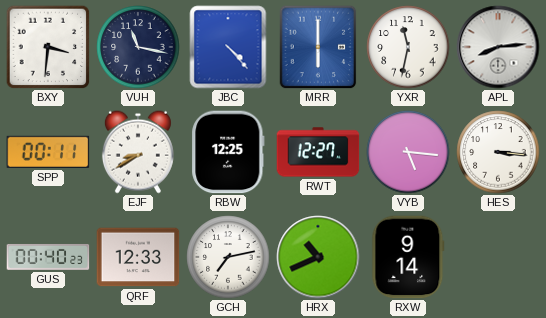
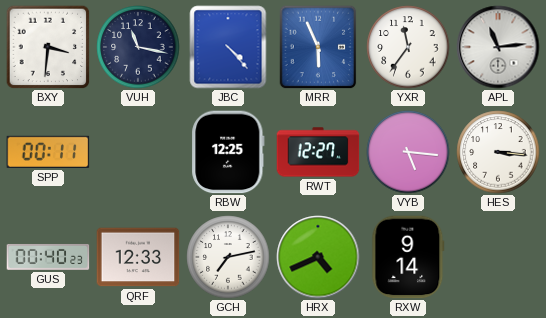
MRR: 6:00 -> 5:56 (318, 47)
YXR: 11:32 -> 11:36 (408, 47)
APL: 8:14 -> 11:14 (498, 47)
EJF: 8:40 -> none (138, 152)
HRX: 10:41 -> 4:41 (318, 257)
